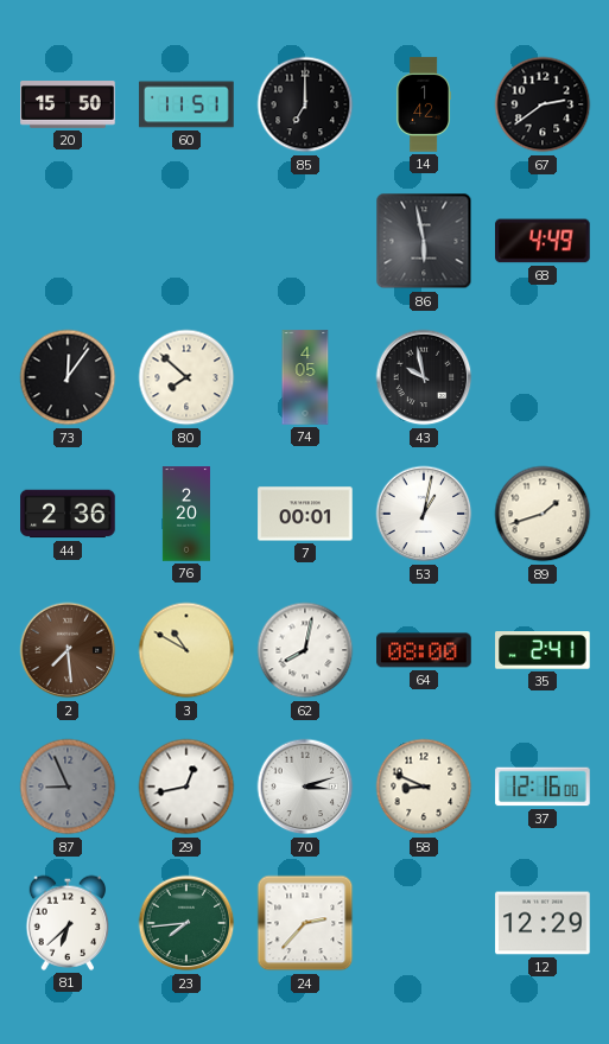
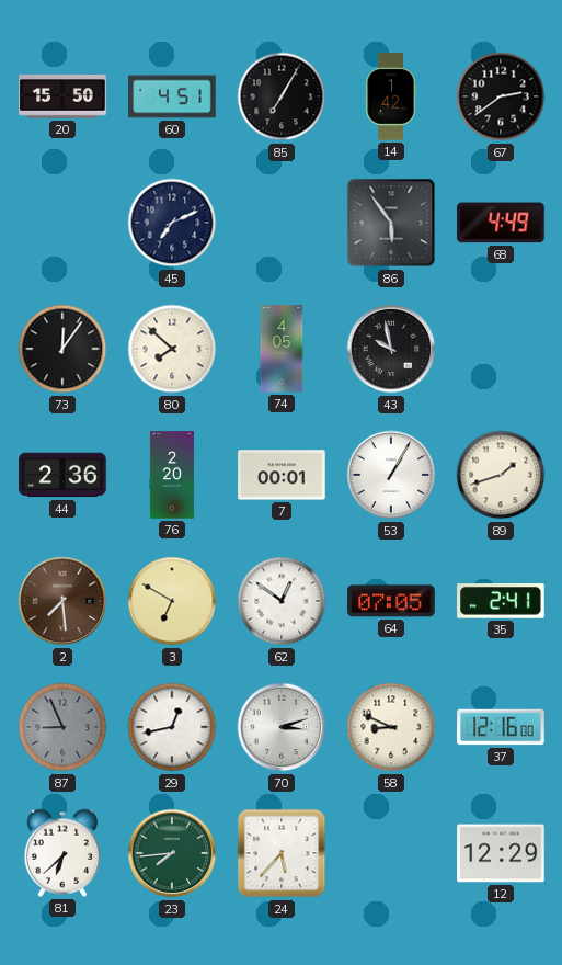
60: 11:51 -> 4:51 (172, 96)
85: 7:00 -> 7:05 (282, 96)
45: none -> 7:11 (172, 223)
86: 5:58 -> 5:54 (391, 223)
53: 1:02 -> 1:05 (391, 475)
3: 10:50 -> 6:50 (172, 601)
62: 8:02 -> 12:51 (282, 601)
64: 08:00 -> 07:05 (391, 601)
24: 2:37 -> 5:37 (282, 853)
